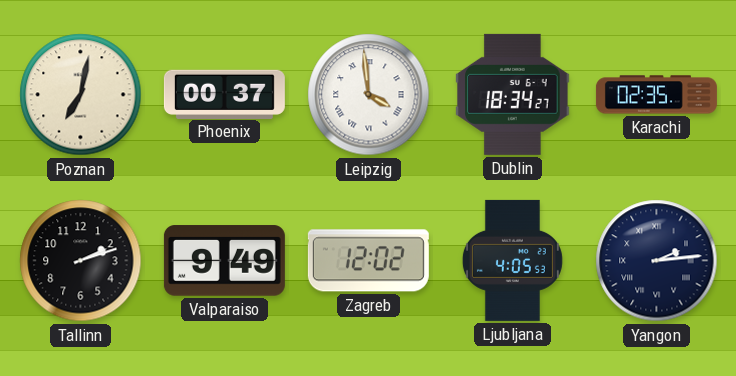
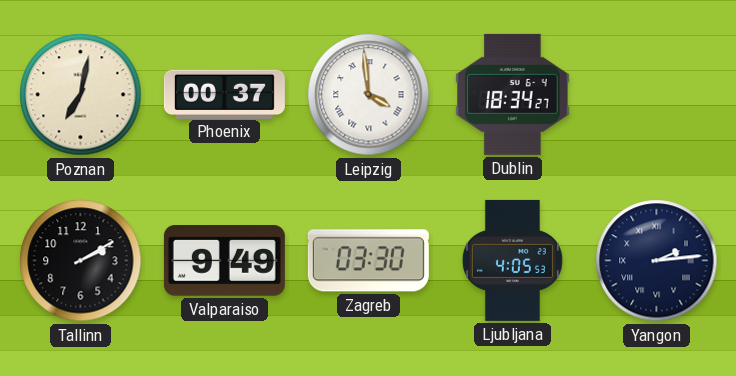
Karachi: 02:35 -> none (656, 95)
Tallinn: 2:12 -> 2:10 (81, 261)
Zagreb: 12:02 -> 03:30 (368, 261)
